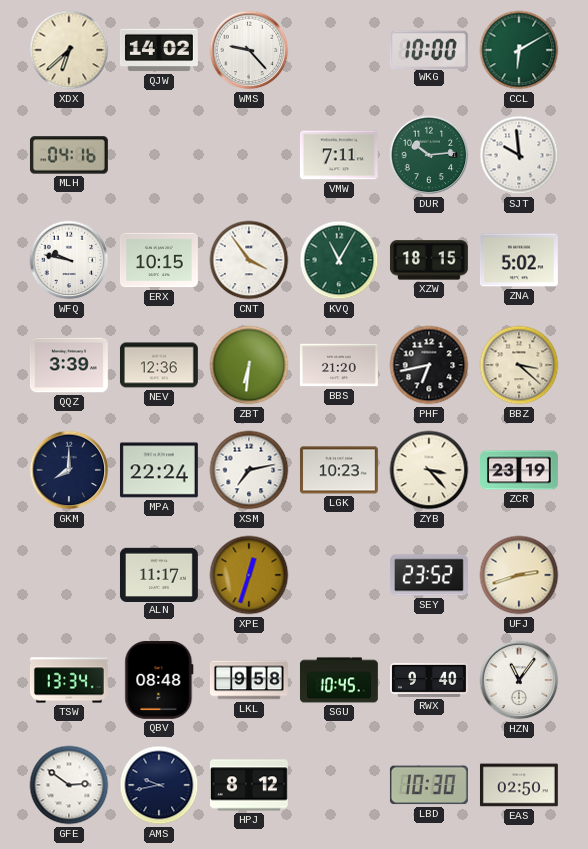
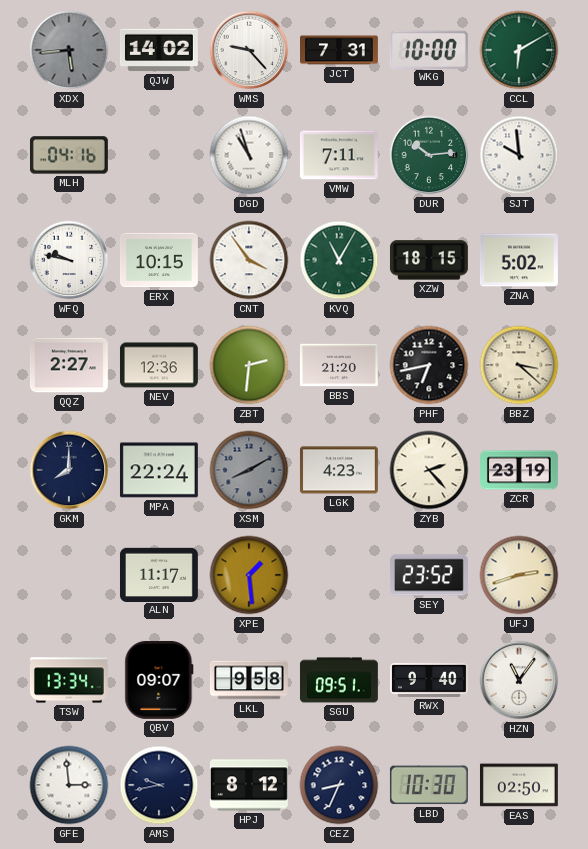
XDX: 6:38 -> 5:44 (69, 50)
XDX dial: cream -> grey (69, 50)
JCT: none -> 7:31 (340, 50)
DGD: none -> 10:57 (249, 155)
QQZ: 3:39 -> 2:27 (69, 365)
ZBT: 6:31 -> 2:31 (249, 365)
XSM: 7:13 -> 8:10 (249, 470)
XSM dial: white -> grey (249, 470)
LGK: 10:23 -> 4:23 (339, 470)
ZYB: 3:23 -> 2:23 (429, 470)
XPE: 12:33 -> 1:29 (249, 575)
QBV: 08:48 -> 09:07 (159, 680)
SGU: 10:45 -> 09:51 (339, 680)
GFE: 2:51 -> 2:59 (69, 785)
CEZ: none -> 8:34 (339, 785)
